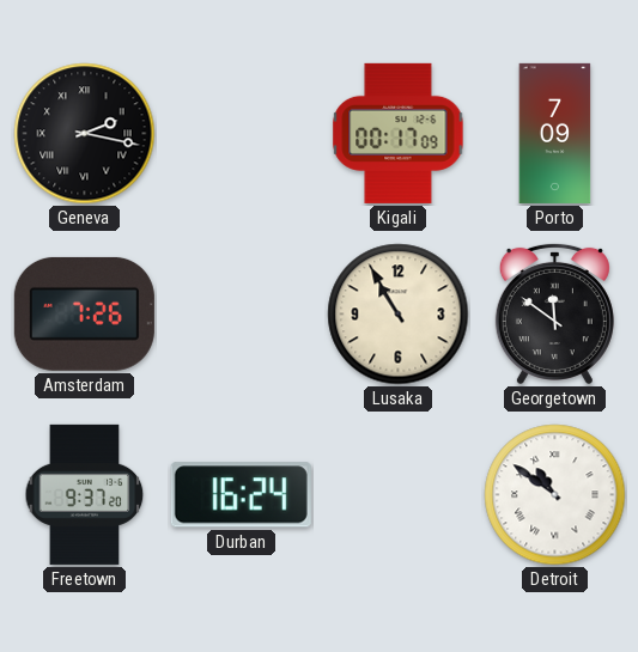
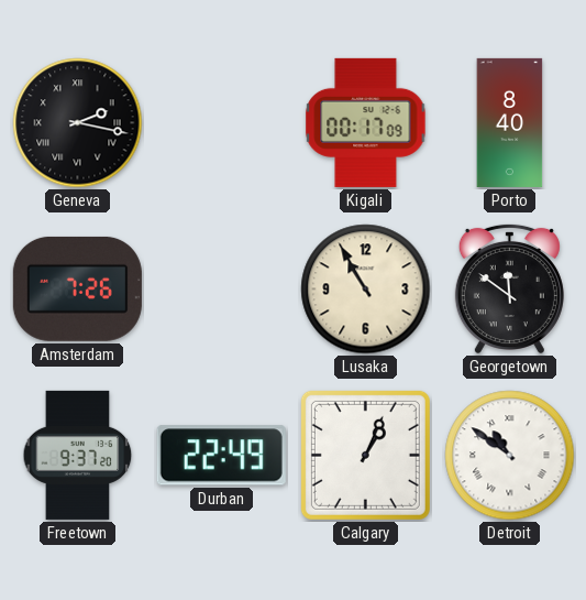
Porto: 7:09 -> 8:40 (510, 122)
Durban: 16:24 -> 22:49 (221, 456)
Calgary: none -> 1:04 (365, 455)
